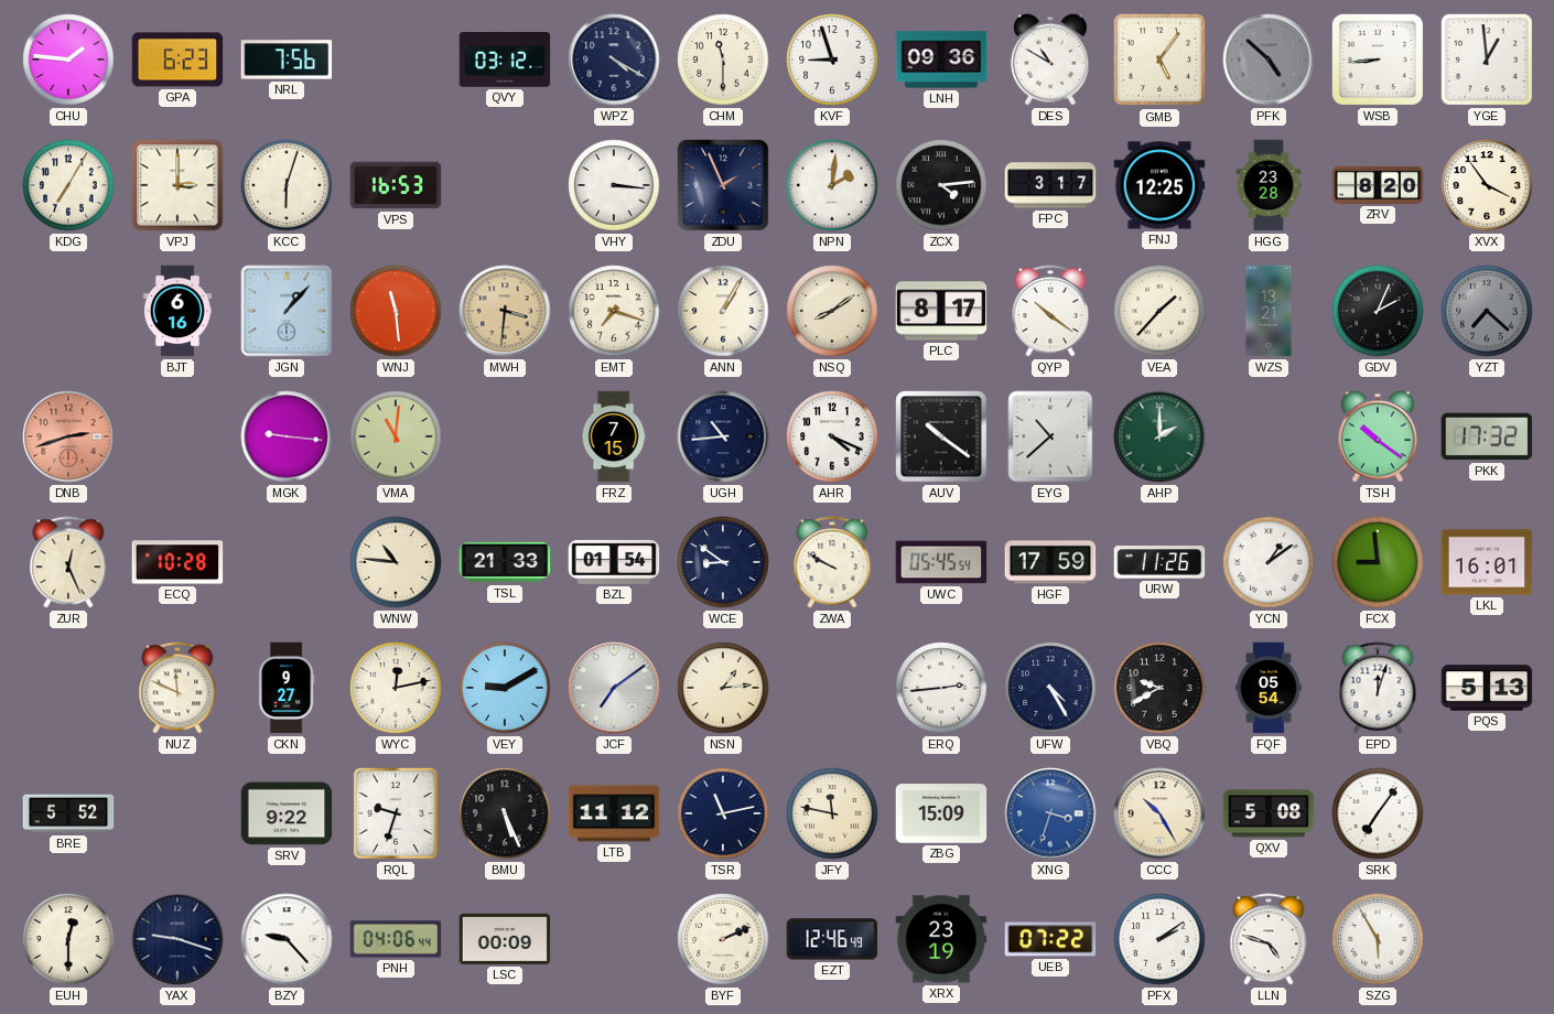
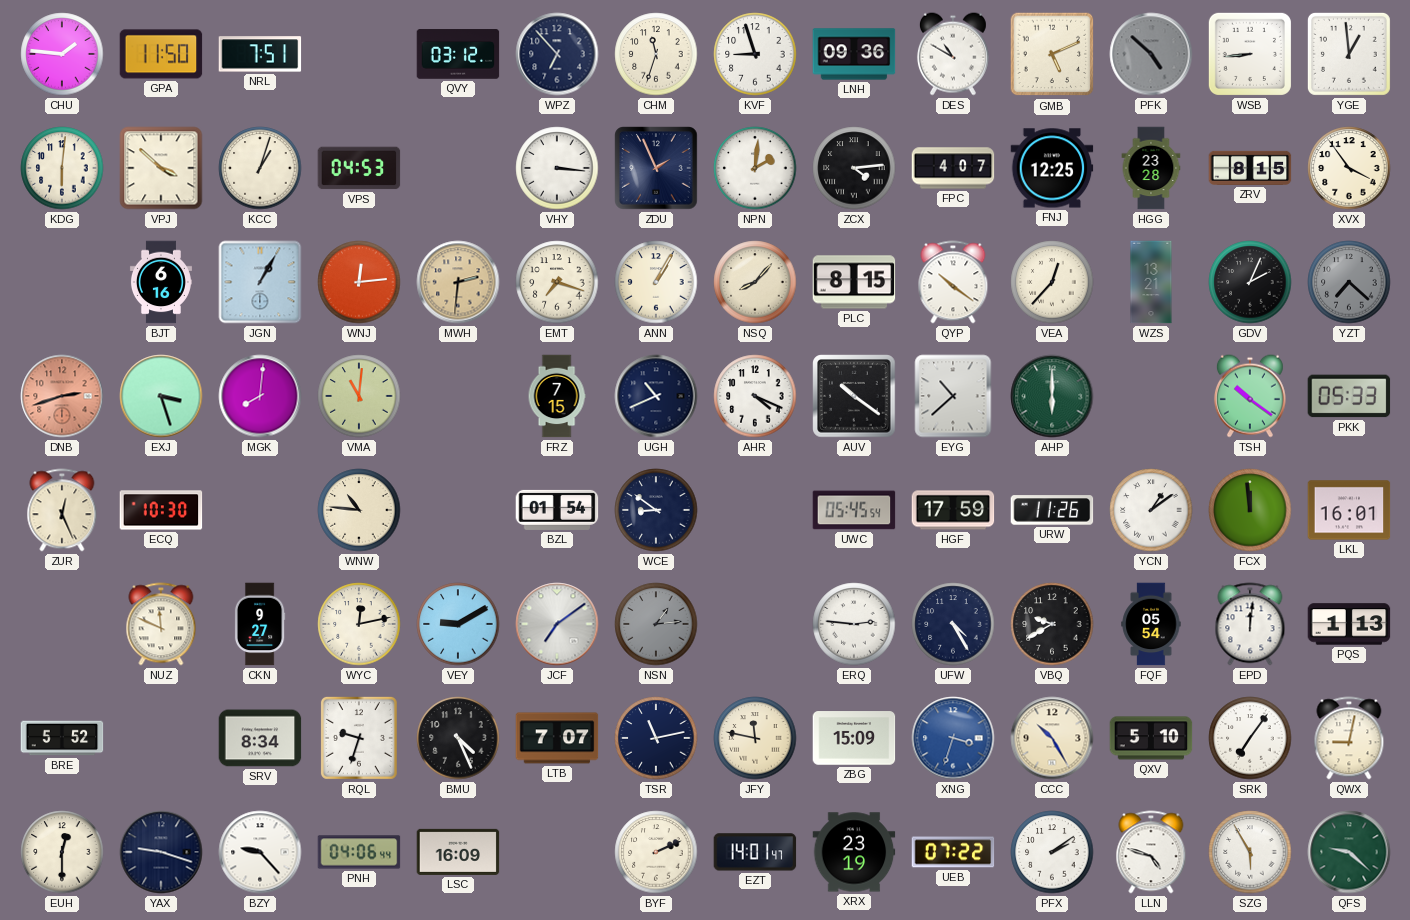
GPA: 6:23 -> 11:50 (161, 54)
NRL: 7:56 -> 7:51 (260, 54)
WPZ: 4:20 -> 6:53 (557, 54)
CHM: 11:30 -> 11:33 (656, 54)
GMB: 5:06 -> 5:11 (1052, 54)
KDG: 7:05 -> 6:01 (62, 168)
VPJ: 3:00 -> 3:52 (161, 168)
KCC: 6:03 -> 1:03 (260, 168)
VPS: 16:53 -> 04:53 (359, 168)
FPC: 3:17 -> 4:07 (953, 168)
ZRV: 8:20 -> 8:15 (1250, 168)
JGN: 1:07 -> 1:05 (260, 282)
WNJ: 11:29 -> 12:14 (359, 282)
MWH: 3:31 -> 2:31 (458, 282)
NSQ: 8:09 -> 8:07 (755, 282)
PLC: 8:17 -> 8:15 (854, 282)
VEA: 1:37 -> 12:37 (1052, 282)
EXJ: none -> 3:27 (161, 396)
MGK: 9:16 -> 8:01 (260, 396)
UGH: 10:44 -> 10:41 (656, 396)
AHP: 2:00 -> 6:00 (1052, 396)
PKK: 17:32 -> 05:33 (1349, 396)
ECQ: 10:28 -> 10:30 (161, 510)
TSL: 21:33 -> none (505, 562)
ZWA: 9:50 -> none (832, 562)
FCX: 8:59 -> 11:59 (1250, 510)
NSN dial: cream -> grey (656, 624)
ERQ: 2:44 -> 2:46 (854, 624)
EPD: 12:03 -> 12:01 (1250, 624)
PQS: 5:13 -> 1:13 (1349, 624)
SRV: 9:22 -> 8:34 (260, 738)
BMU: 5:26 -> 4:26 (458, 738)
LTB: 11:12 -> 7:07 (557, 738)
QXV: 5:08 -> 5:10 (1151, 738)
QWX: none -> 9:02 (1349, 738)
LSC: 00:09 -> 16:09 (458, 852)
EZT: 12:46 -> 14:01 (755, 852)
QFS: none -> 9:22 (1349, 852)
